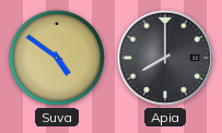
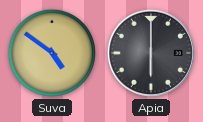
Apia: 8:00 -> 6:00 (151, 53)
